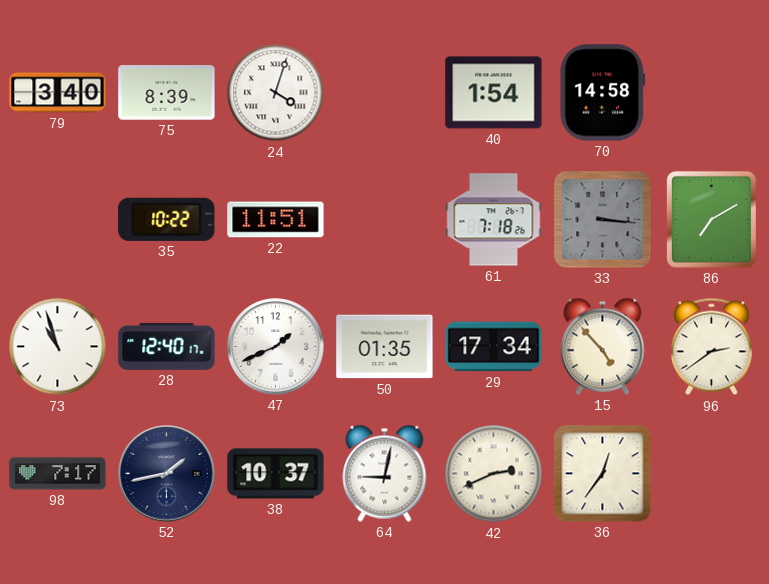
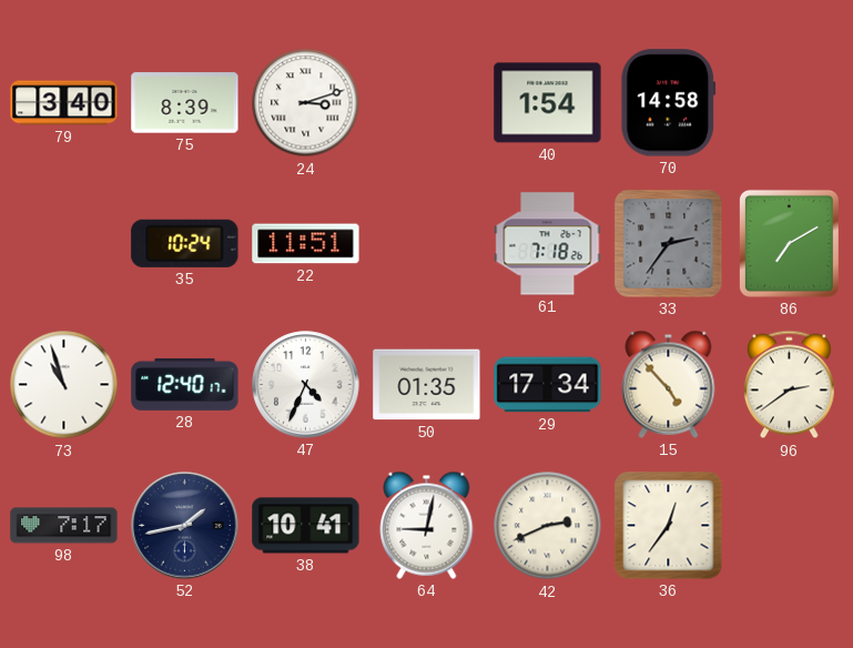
24: 4:03 -> 3:12 (306, 103)
35: 10:22 -> 10:24 (185, 243)
33: 3:16 -> 2:36 (669, 244)
47: 1:41 -> 4:34 (306, 385)
38: 10:37 -> 10:41 (306, 526)
